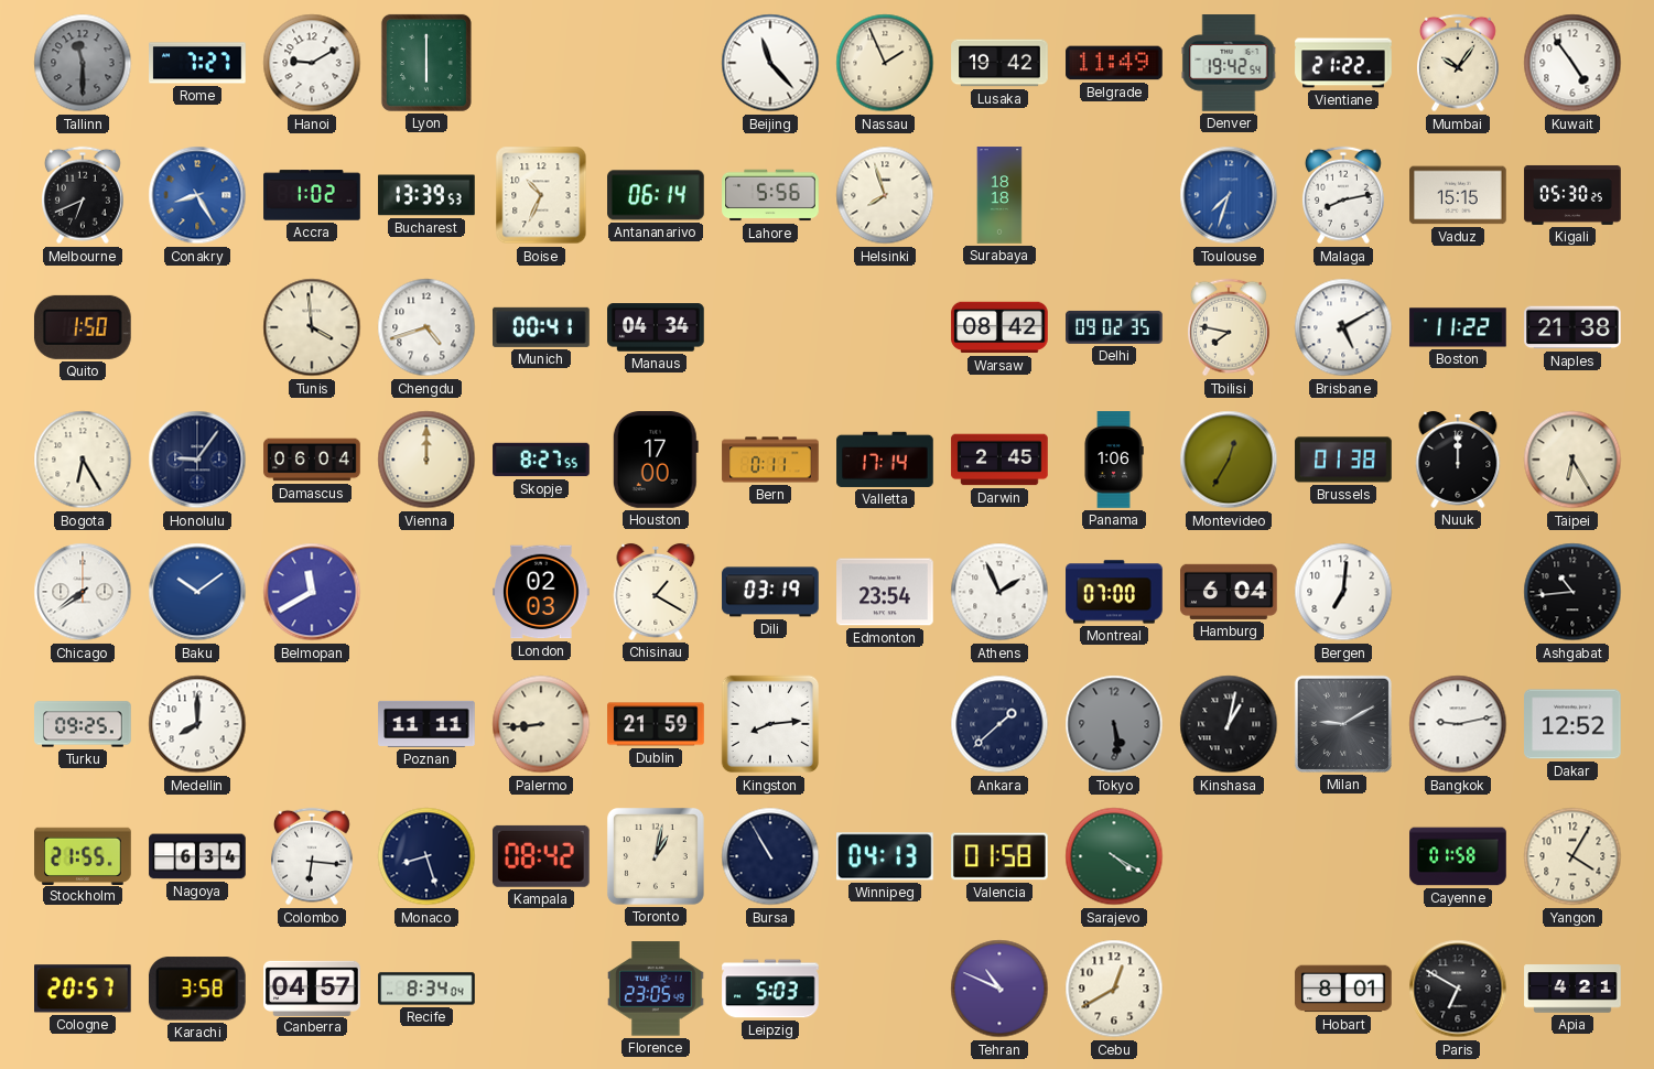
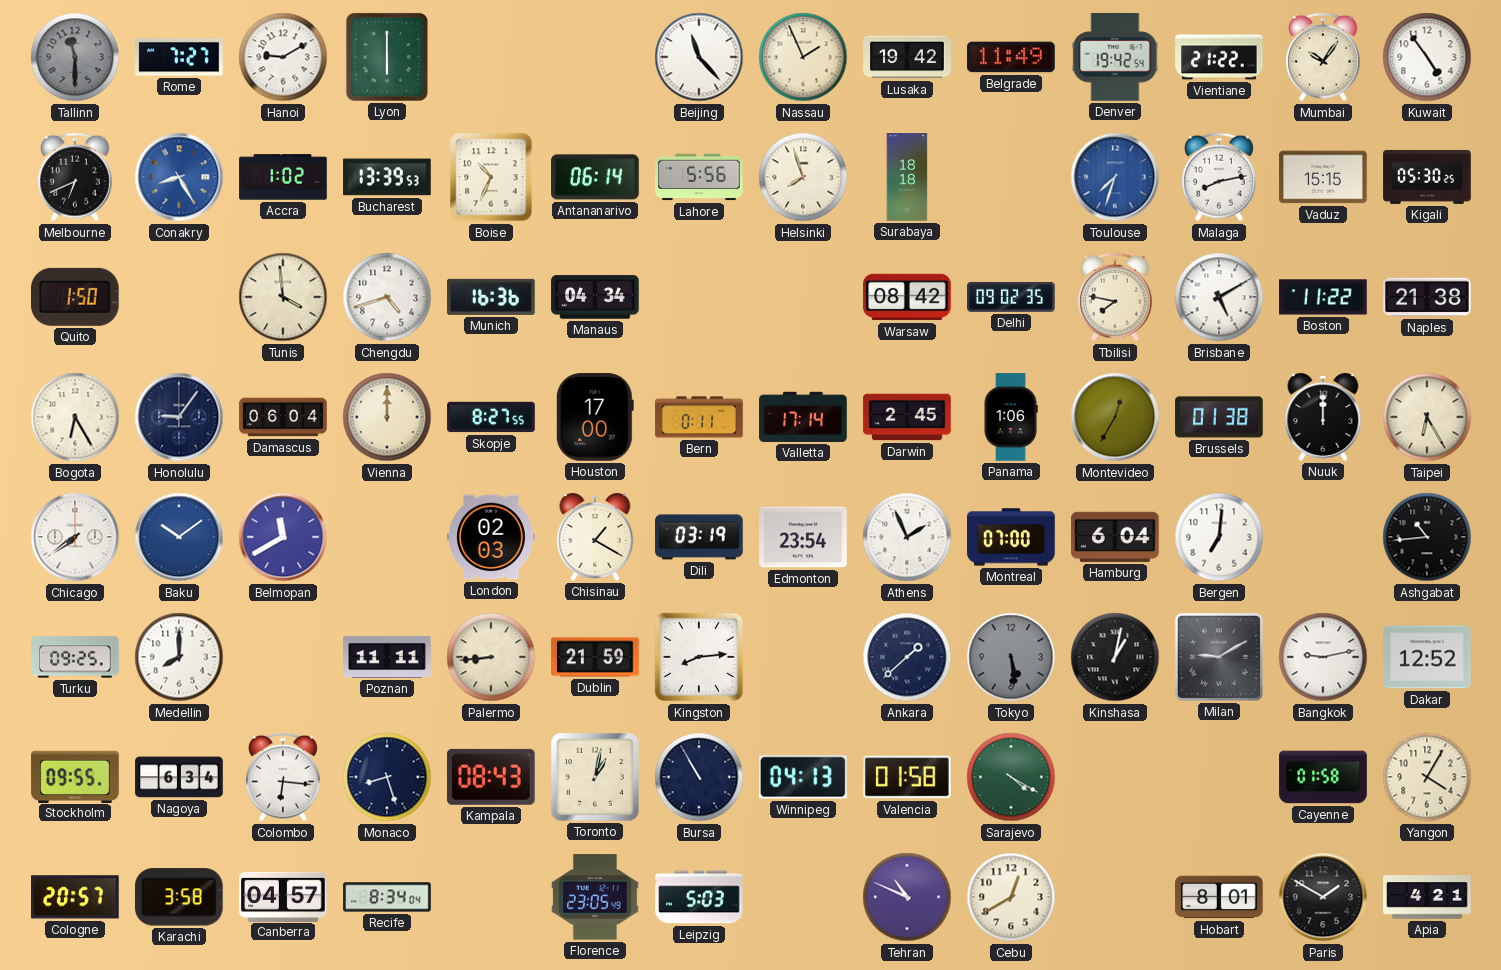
Munich: 00:41 -> 16:36 (491, 297)
Stockholm: 21:55 -> 09:55 (75, 776)
Kampala: 08:42 -> 08:43 (491, 777)
Paris: 6:50 -> 1:50 (1323, 897)
